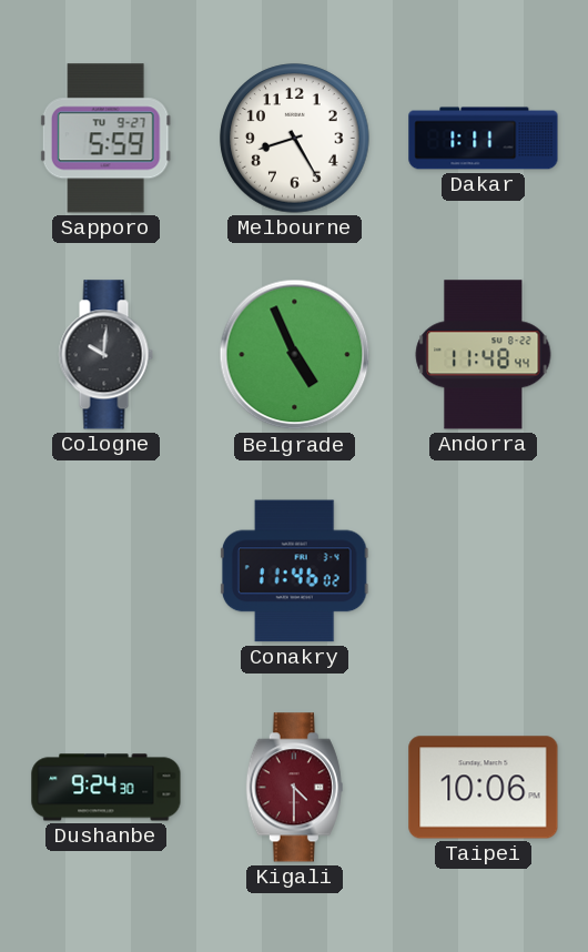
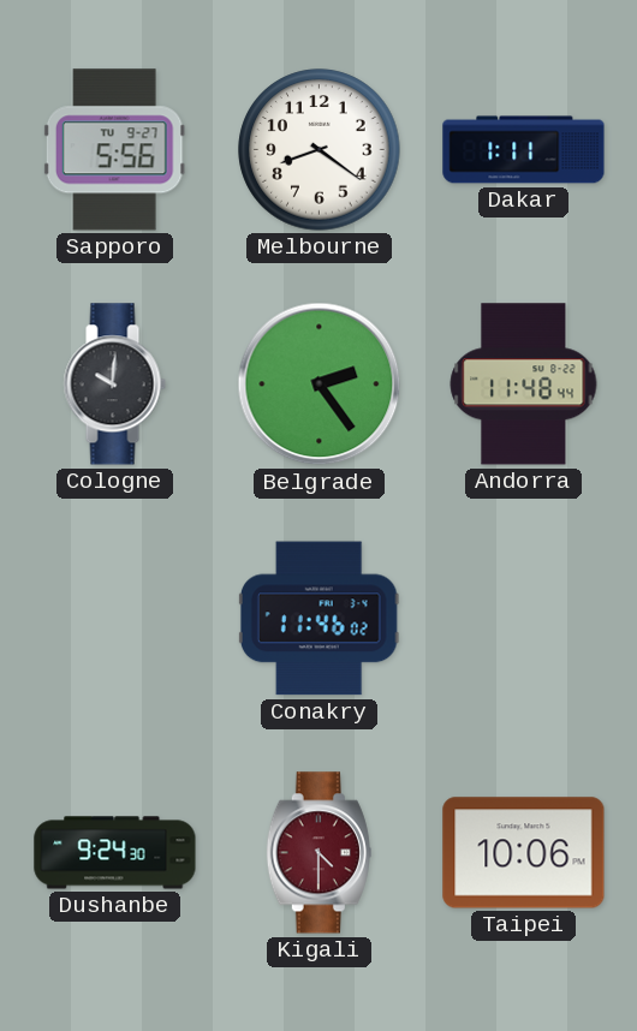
Sapporo: 5:59 -> 5:56 (114, 150)
Melbourne: 8:25 -> 8:21 (320, 150)
Belgrade: 4:56 -> 2:24 (320, 385)
